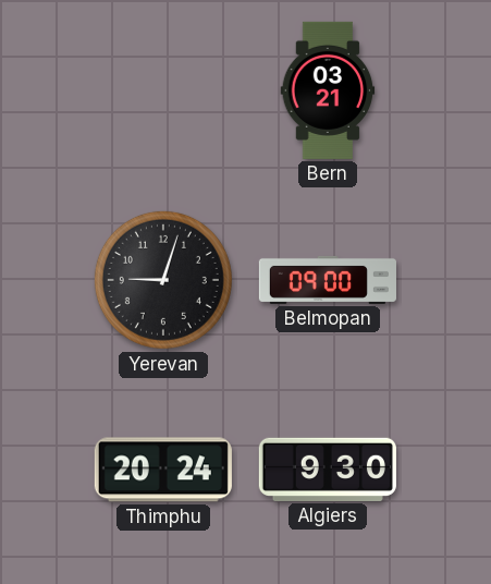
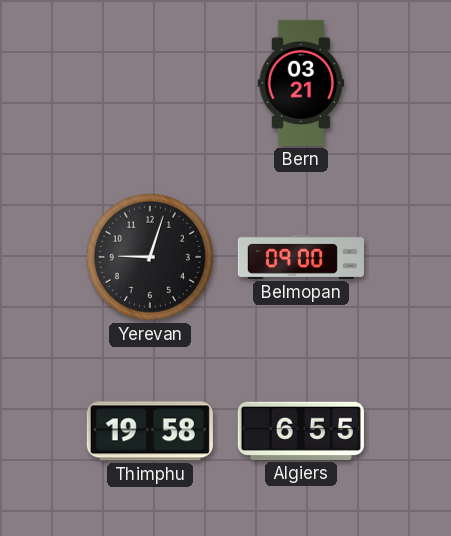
Thimphu: 20:24 -> 19:58 (150, 431)
Algiers: 9:30 -> 6:55 (301, 431)
